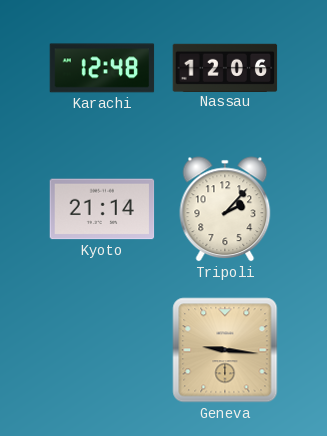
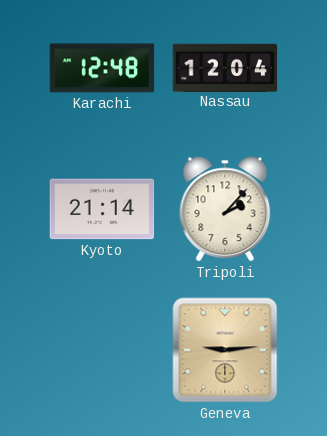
Nassau: 12:06 -> 12:04 (225, 67)
Geneva: 9:16 -> 9:14 (225, 350)
